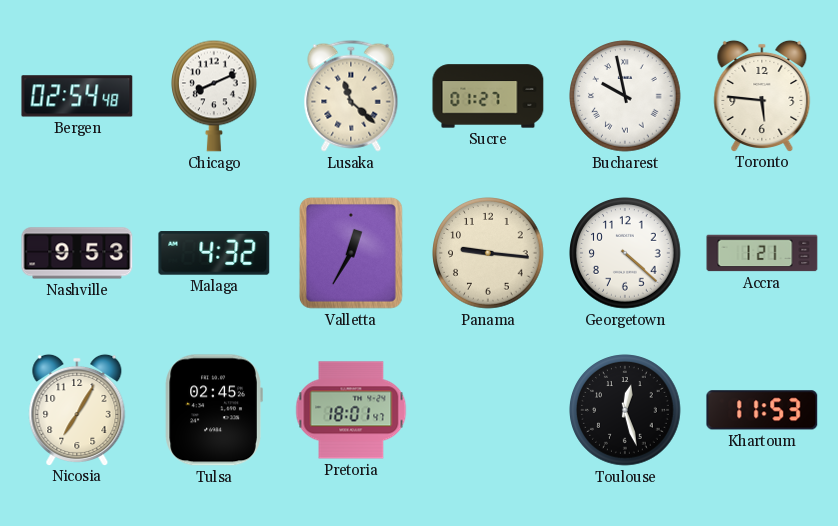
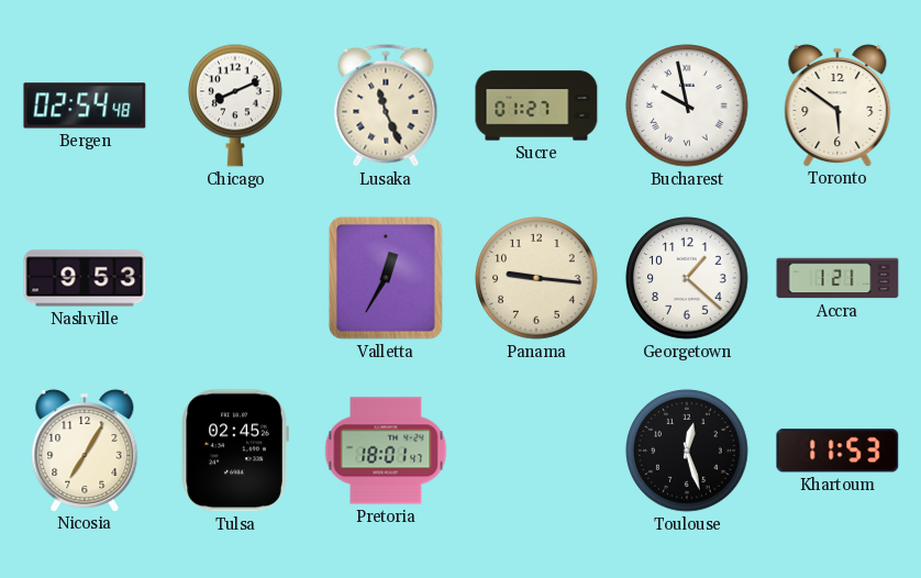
Lusaka: 11:22 -> 11:26 (386, 105)
Toronto: 5:46 -> 5:51 (837, 104)
Malaga: 4:32 -> none (214, 253)
Georgetown: 4:22 -> 1:22 (687, 278)
